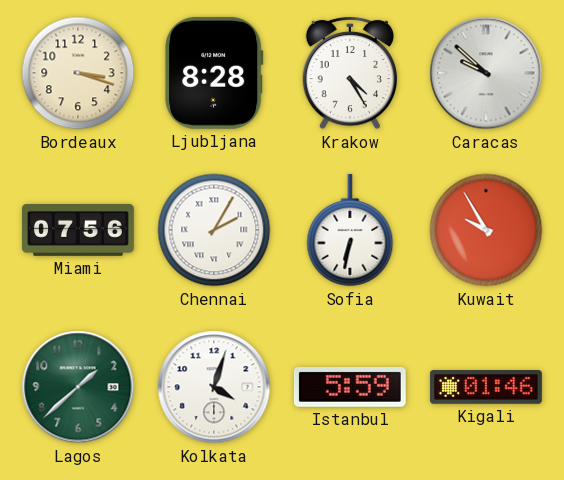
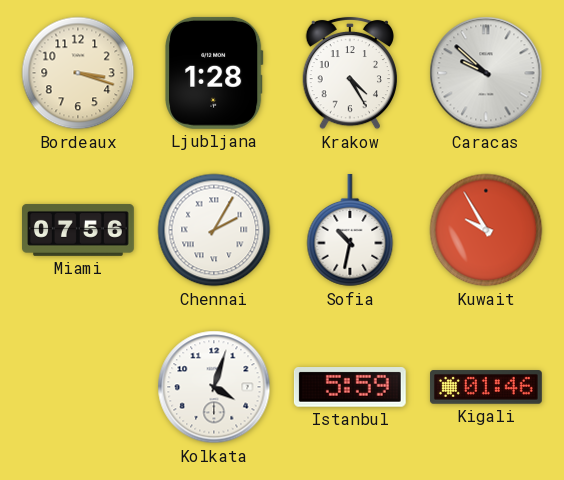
Ljubljana: 8:28 -> 1:28 (214, 73)
Sofia: 6:32 -> 10:32 (350, 230)
Lagos: 1:38 -> none (78, 387)
